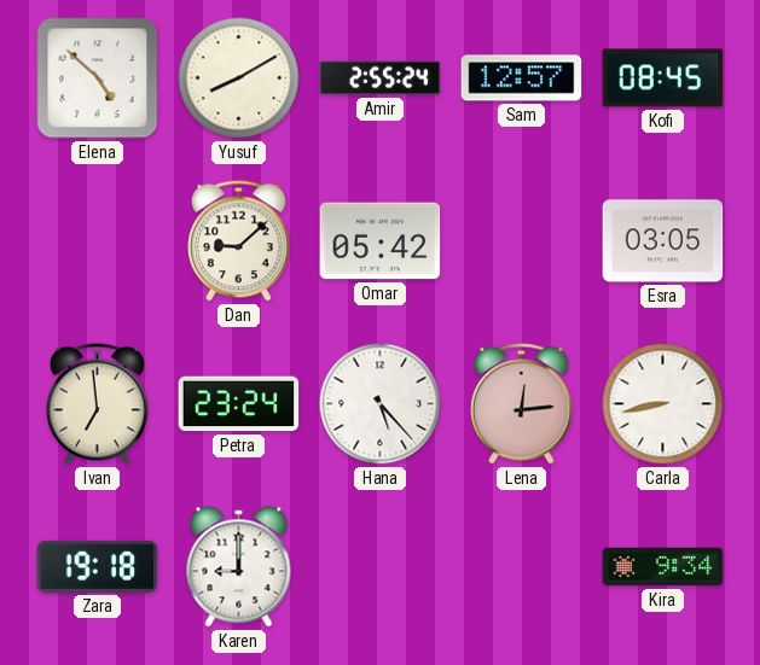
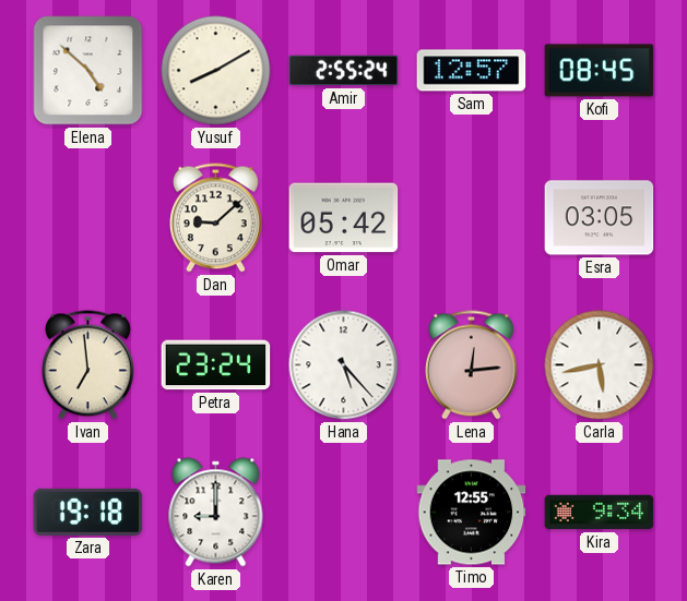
Carla: 8:43 -> 5:43 (600, 365)
Timo: none -> 12:55 (472, 513)
